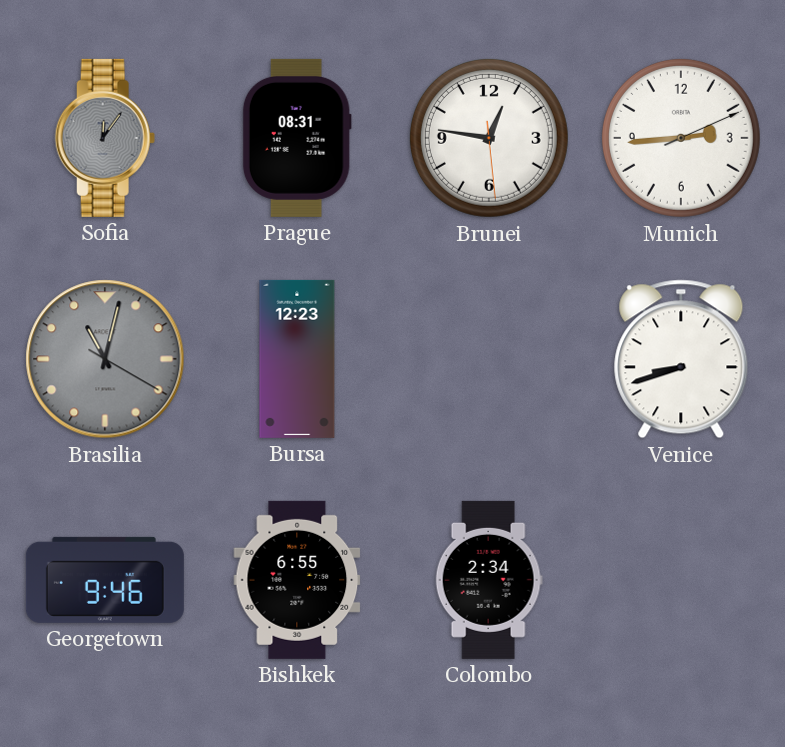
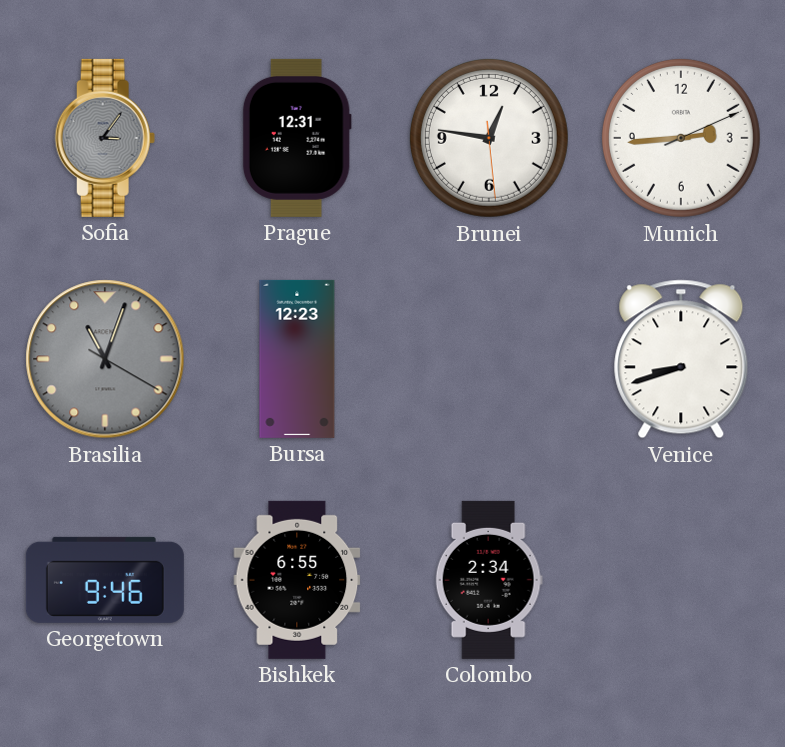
Sofia: 12:06 -> 3:06 (105, 138)
Prague: 08:31 -> 12:31 (297, 138)
Brasilia: 11:02 -> 11:03 (105, 359)
